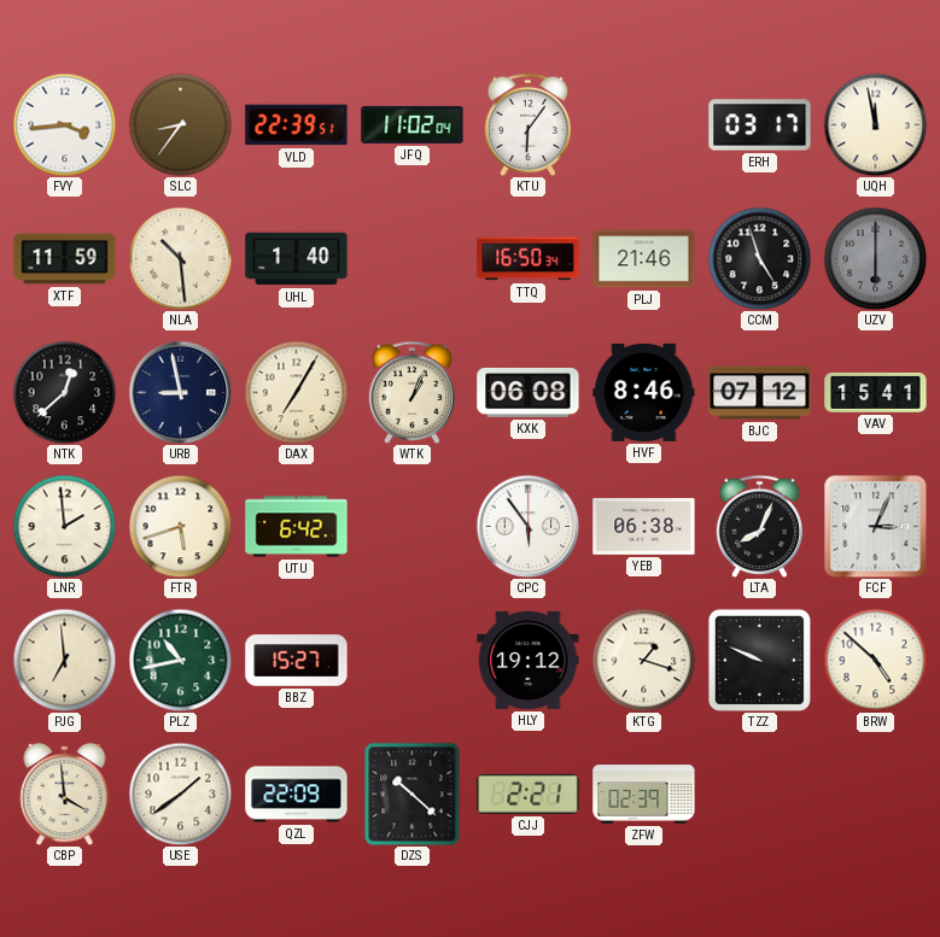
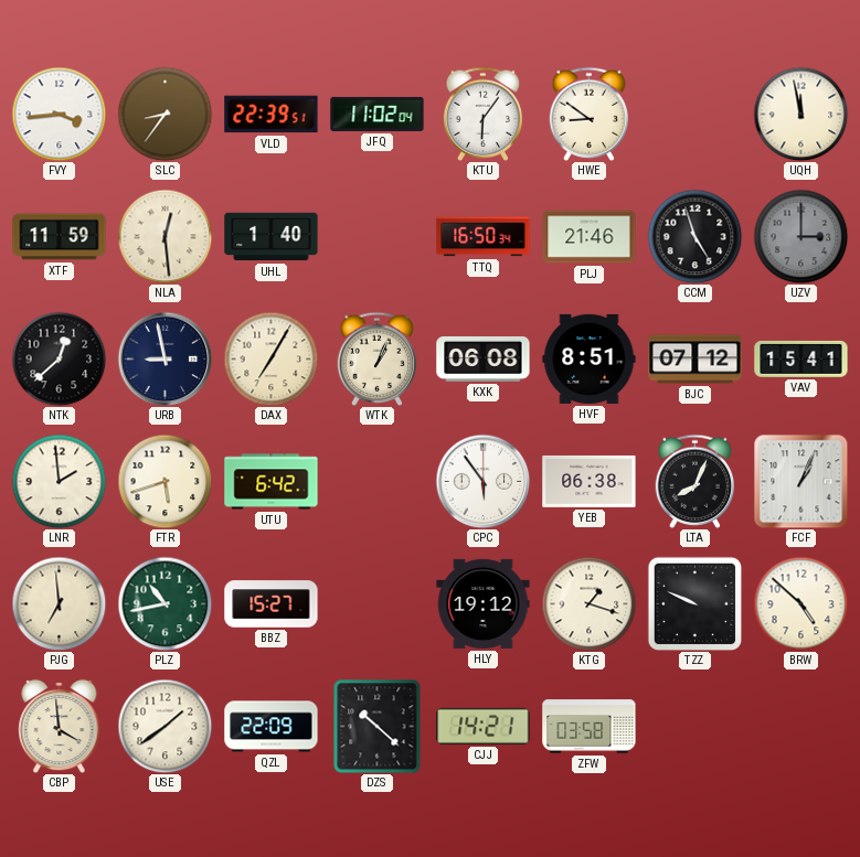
HWE: none -> 8:51 (590, 114)
ERH: 03:17 -> none (760, 125)
NLA: 10:29 -> 12:29 (164, 236)
UZV: 6:00 -> 3:00 (800, 236)
HVF: 8:46 -> 8:51 (590, 358)
FCF: 3:04 -> 1:04 (800, 481)
CJJ: 2:21 -> 14:21 (484, 726)
ZFW: 02:39 -> 03:58 (590, 727)
